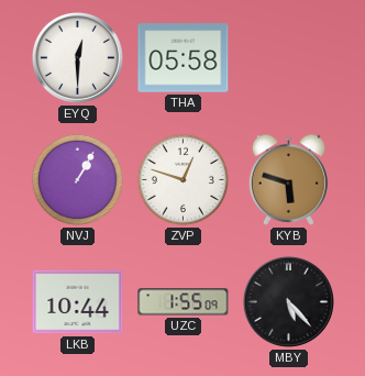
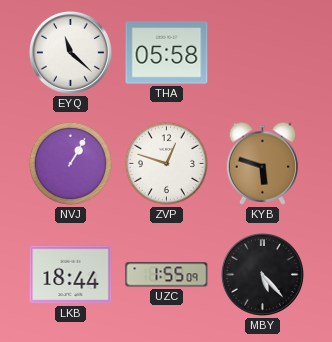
EYQ: 12:30 -> 11:22 (70, 52)
LKB: 10:44 -> 18:44 (71, 275)
